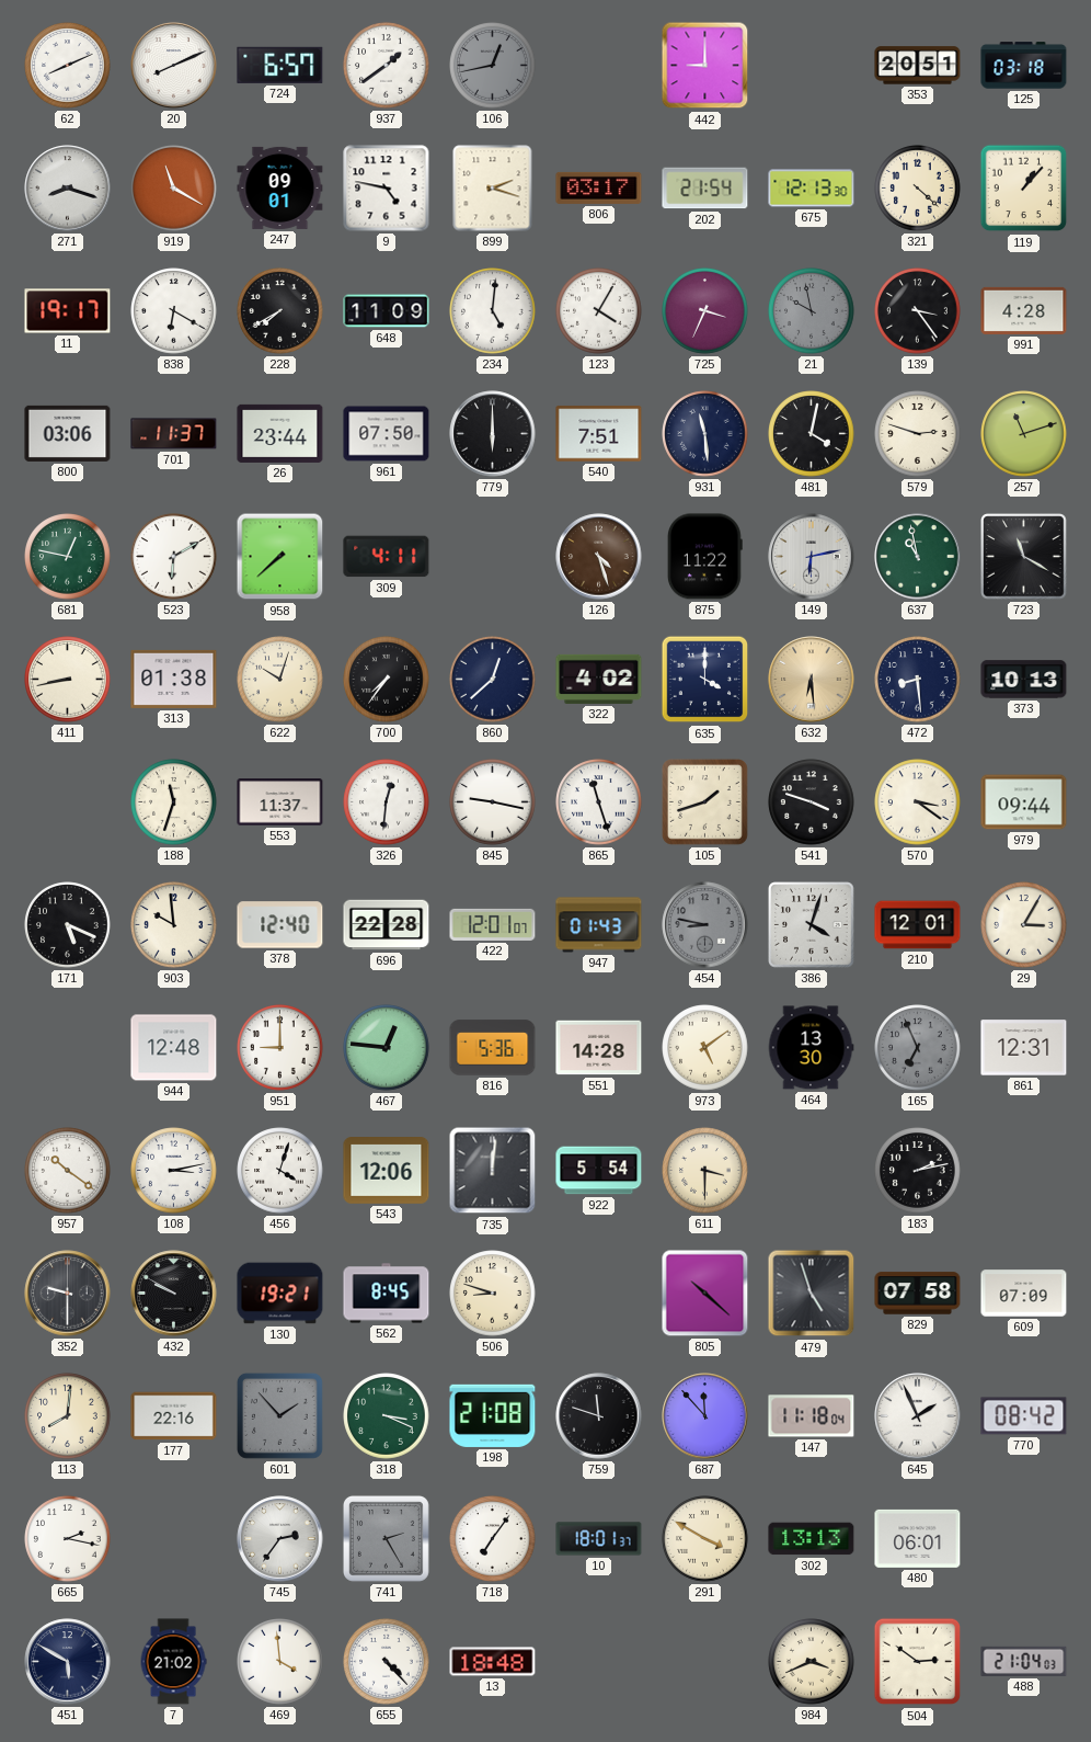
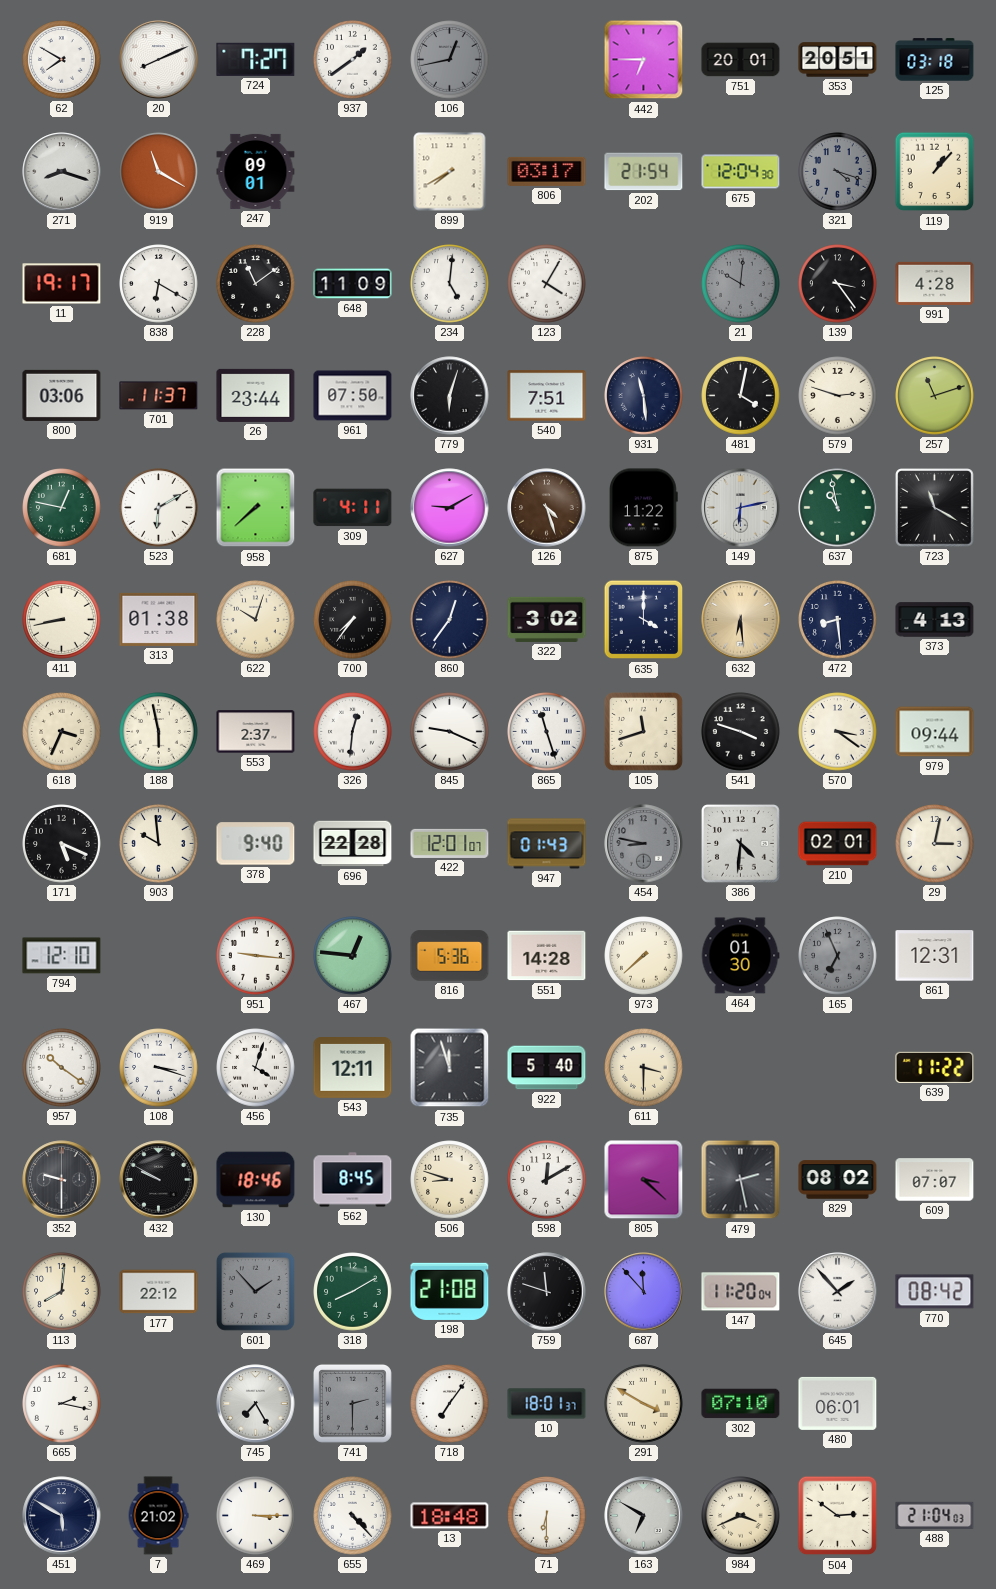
62: 8:11 -> 7:50 (62, 60)
724: 6:57 -> 7:27 (256, 59)
442: 9:00 -> 6:45 (644, 60)
751: none -> 20:01 (741, 60)
9: 4:47 -> none (387, 189)
899: 2:18 -> 7:40 (450, 172)
675: 12:13 -> 12:04 (741, 172)
321: 4:22 -> 4:18 (838, 172)
321 dial: cream -> grey (838, 172)
228: 7:40 -> 11:09 (256, 284)
725: 3:34 -> none (705, 311)
21: 9:58 -> 10:01 (741, 284)
779: 6:00 -> 6:03 (450, 396)
627: none -> 9:10 (450, 508)
860: 12:38 -> 12:36 (450, 620)
322: 4:02 -> 3:02 (547, 619)
373: 10:13 -> 4:13 (935, 620)
618: none -> 3:34 (62, 732)
188: 11:33 -> 5:58 (159, 732)
553: 11:37 -> 2:37 (256, 732)
845: 9:17 -> 9:19 (450, 732)
105: 1:42 -> 11:42 (643, 731)
378: 12:40 -> 9:40 (256, 844)
386: 4:03 -> 4:31 (741, 844)
210: 12:01 -> 02:01 (838, 844)
29: 3:05 -> 3:02 (935, 844)
794: none -> 12:10 (62, 956)
944: 12:48 -> none (174, 1048)
951: 9:00 -> 9:16 (256, 956)
973: 5:09 -> 7:38 (644, 956)
464: 13:30 -> 01:30 (740, 956)
108: 3:13 -> 3:18 (159, 1068)
543: 12:06 -> 12:11 (353, 1068)
735: 12:01 -> 11:57 (450, 1068)
922: 5:54 -> 5:40 (547, 1068)
183: 2:13 -> none (918, 1171)
639: none -> 11:22 (935, 1067)
130: 19:21 -> 18:46 (256, 1180)
598: none -> 12:10 (547, 1180)
805: 10:22 -> 3:22 (644, 1180)
479: 4:57 -> 2:28 (741, 1180)
829: 07:58 -> 08:02 (838, 1180)
609: 07:09 -> 07:07 (935, 1180)
177: 22:16 -> 22:12 (159, 1292)
318: 3:19 -> 8:10 (353, 1292)
147: 11:18 -> 11:20 (741, 1292)
645: 1:56 -> 1:53 (838, 1292)
745: 2:36 -> 7:25 (256, 1404)
741: 2:25 -> 2:30 (352, 1403)
302: 13:13 -> 07:10 (741, 1404)
469: 3:59 -> 3:15 (256, 1516)
71: none -> 6:30 (547, 1516)
163: none -> 6:50 (644, 1516)
